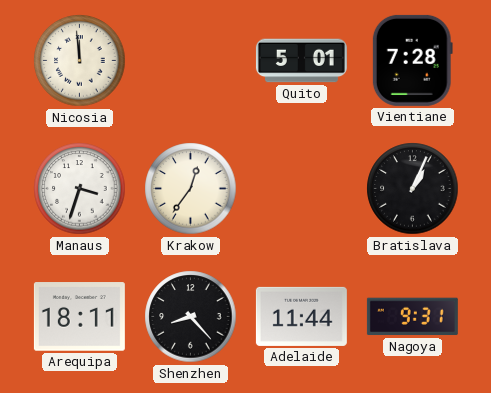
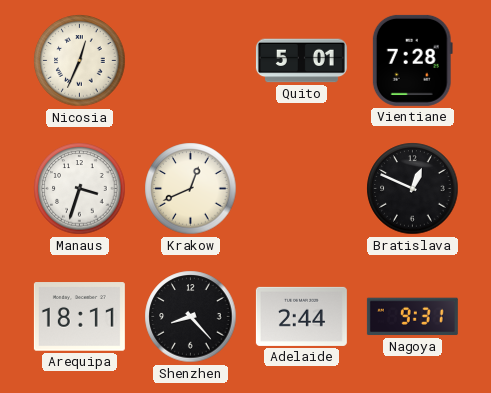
Nicosia: 11:59 -> 12:34 (80, 61)
Krakow: 12:36 -> 12:41 (191, 189)
Bratislava: 1:04 -> 12:49 (413, 189)
Adelaide: 11:44 -> 2:44 (301, 316)
